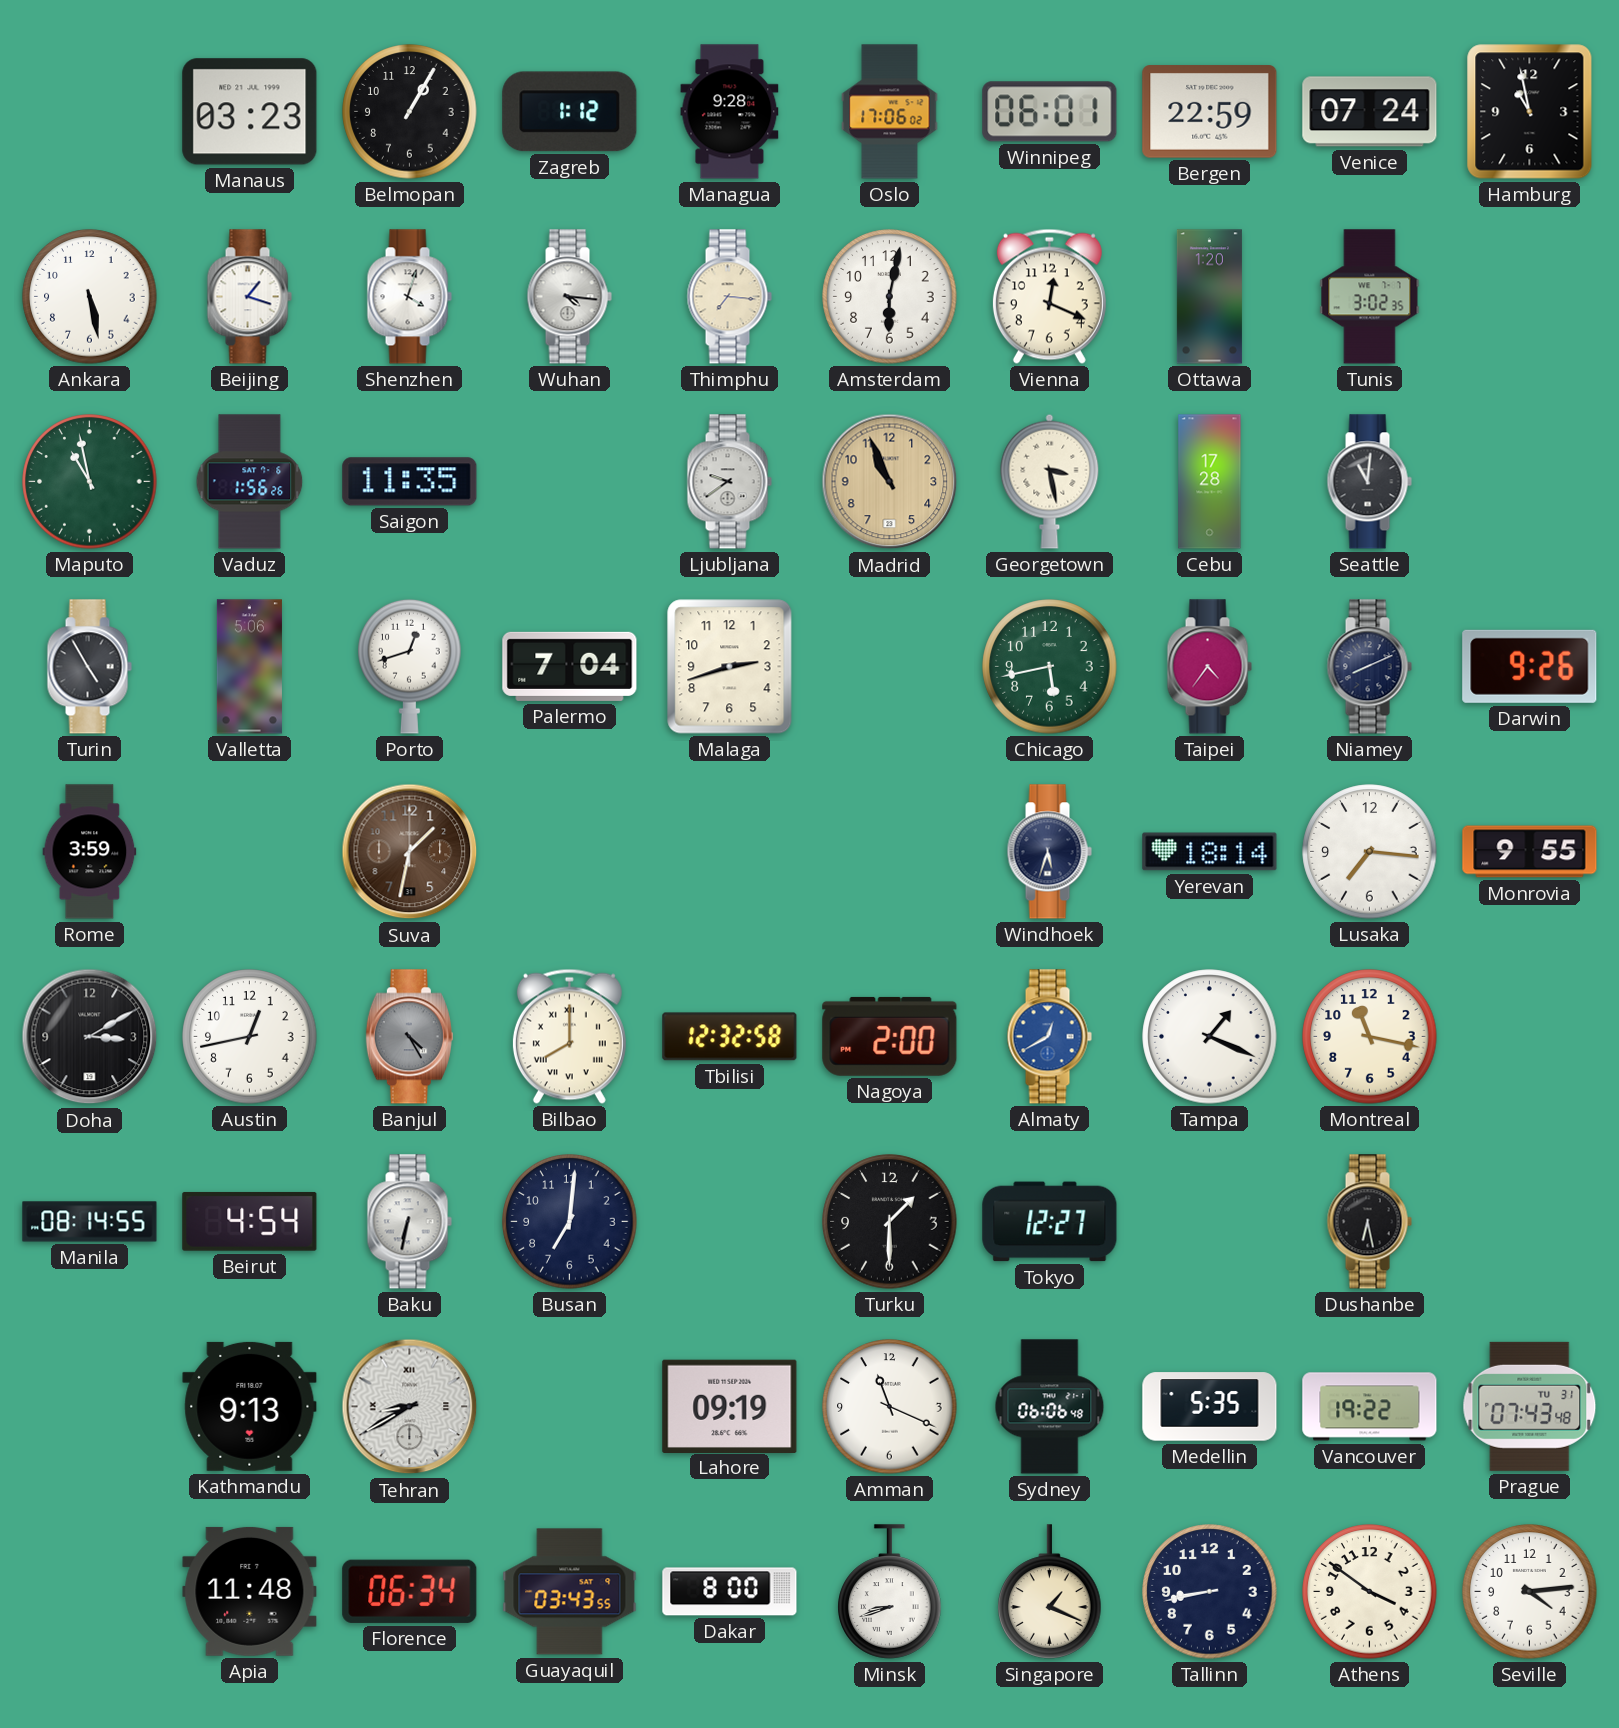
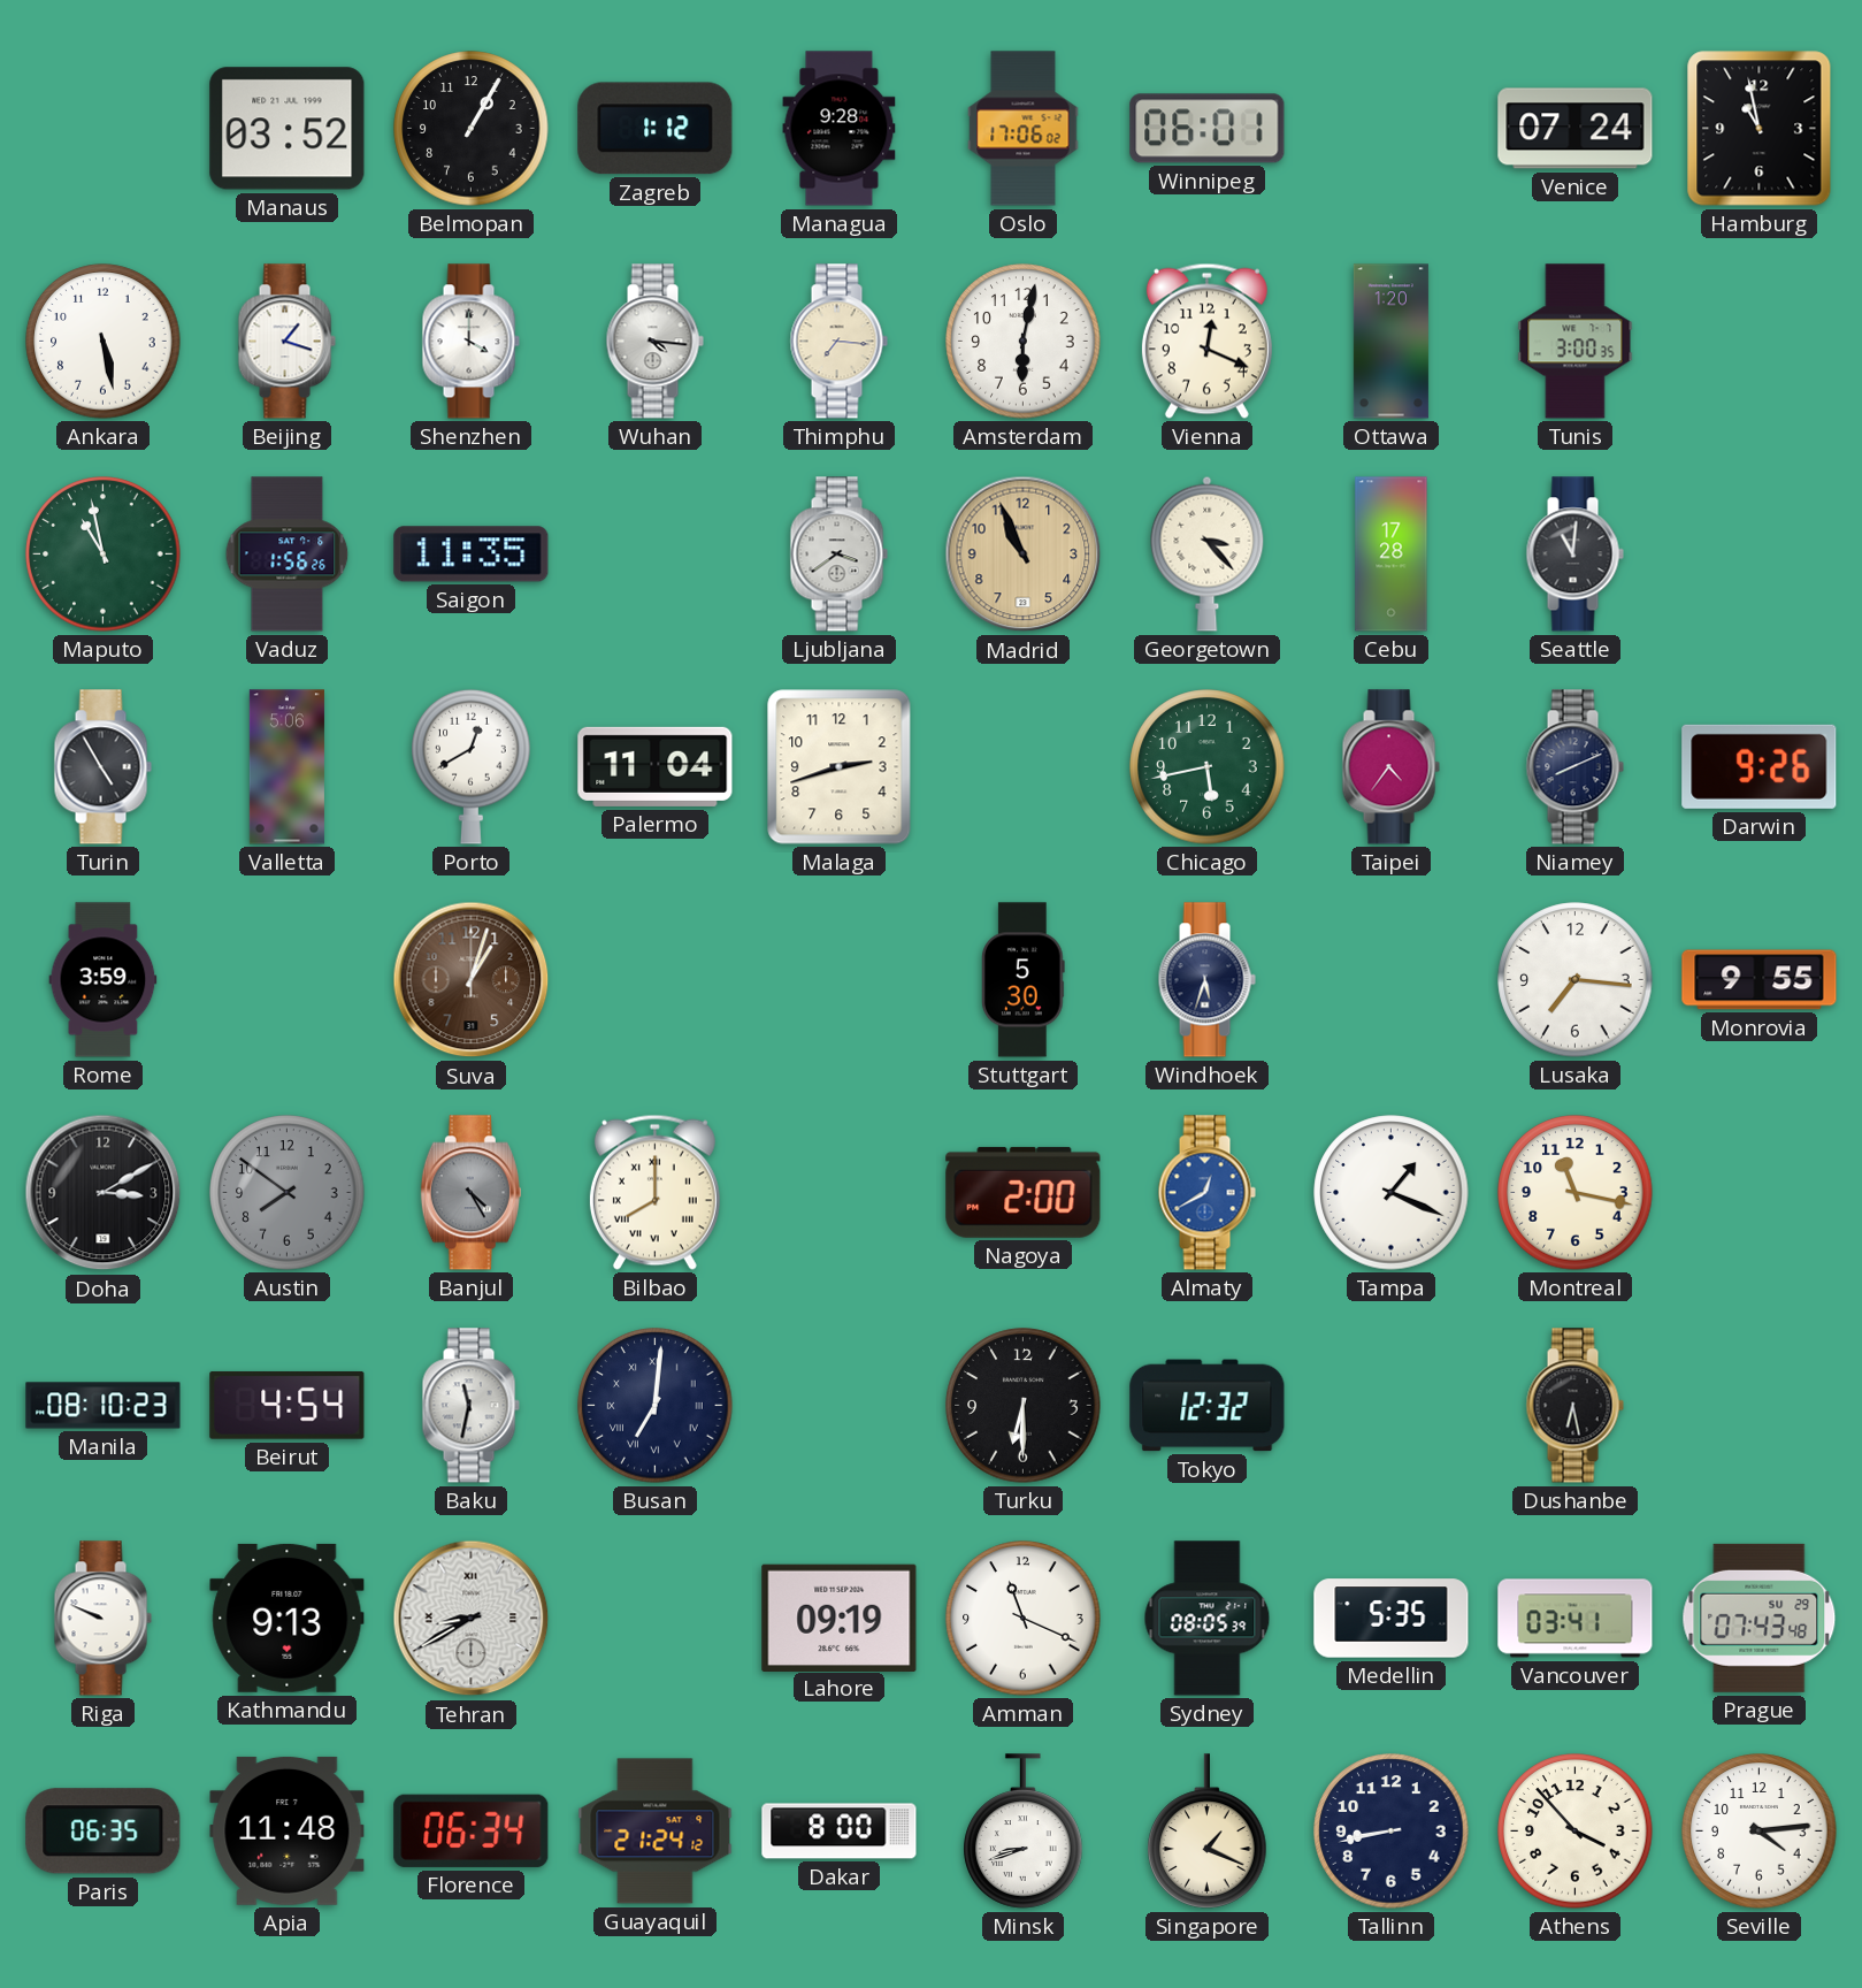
Manaus: 03:23 -> 03:52 (288, 129)
Bergen: 22:59 -> none (1210, 112)
Shenzhen: 4:03 -> 4:00 (470, 342)
Tunis: 3:02 -> 3:00 (1576, 342)
Ljubljana: 9:39 -> 3:39 (838, 555)
Georgetown: 3:28 -> 3:23 (1208, 553)
Porto: 12:42 -> 12:40 (472, 766)
Palermo: 7:04 -> 11:04 (656, 766)
Suva: 1:32 -> 1:03 (472, 980)
Stuttgart: none -> 5:30 (1024, 980)
Yerevan: 18:14 -> none (1210, 852)
Austin: 12:43 -> 7:51 (288, 1193)
Austin dial: white -> grey (288, 1193)
Tbilisi: 12:32 -> none (730, 1037)
Manila: 08:14 -> 08:10 (104, 1406)
Baku: 6:32 -> 11:32 (470, 1406)
Busan numerals: Arabic -> Roman (656, 1406)
Turku: 1:30 -> 6:30 (1024, 1406)
Tokyo: 12:27 -> 12:32 (1208, 1406)
Riga: none -> 9:49 (102, 1619)
Sydney: 06:06 -> 08:05 (1208, 1619)
Vancouver: 19:22 -> 03:41 (1576, 1619)
Prague date: TU 31 -> SU 29 (1760, 1618)
Paris: none -> 06:35 (104, 1832)
Guayaquil: 03:43 -> 21:24 (656, 1832)
Athens: 3:51 -> 3:53 (1576, 1832)
